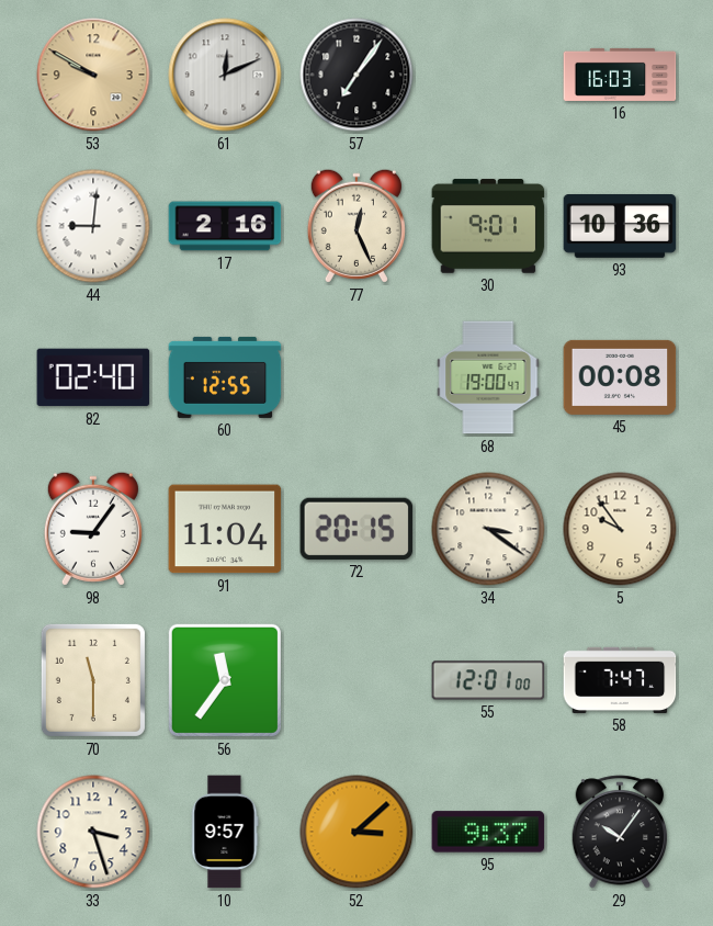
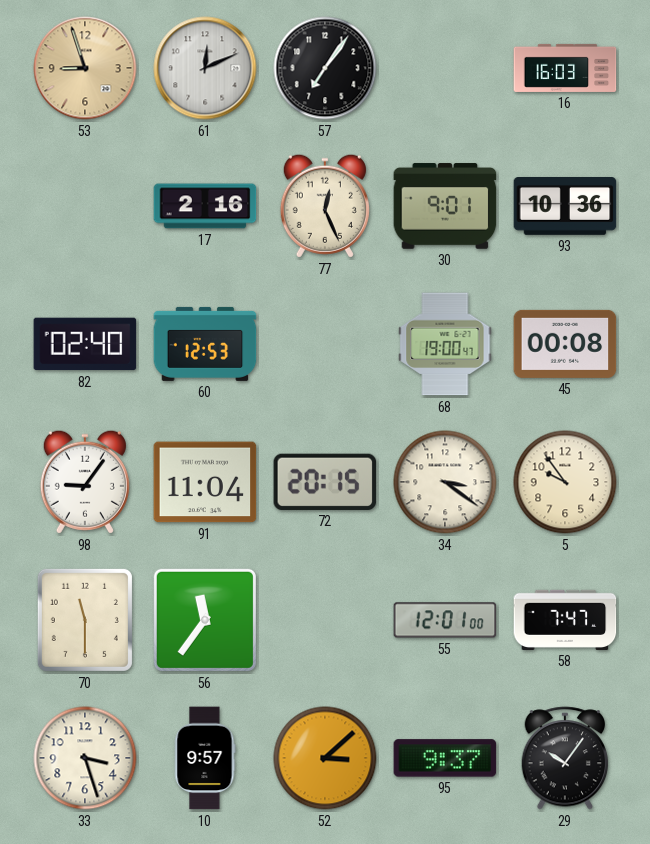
53: 9:50 -> 8:57 (85, 68)
44: 9:01 -> none (93, 226)
60: 12:55 -> 12:53 (205, 344)
